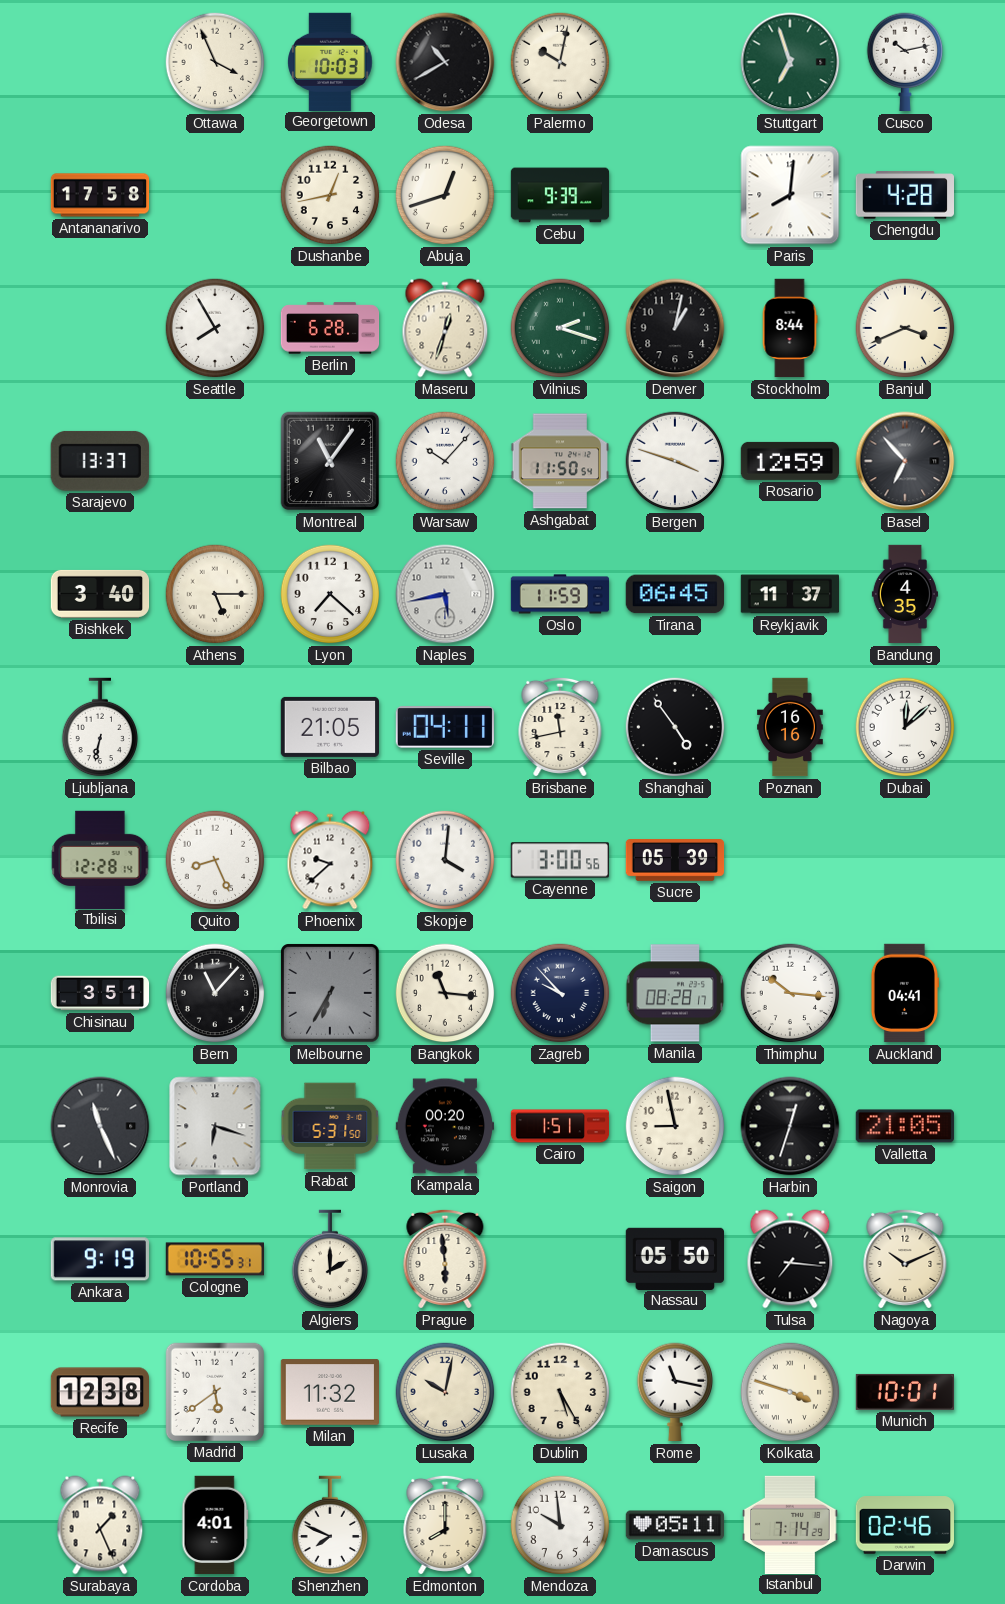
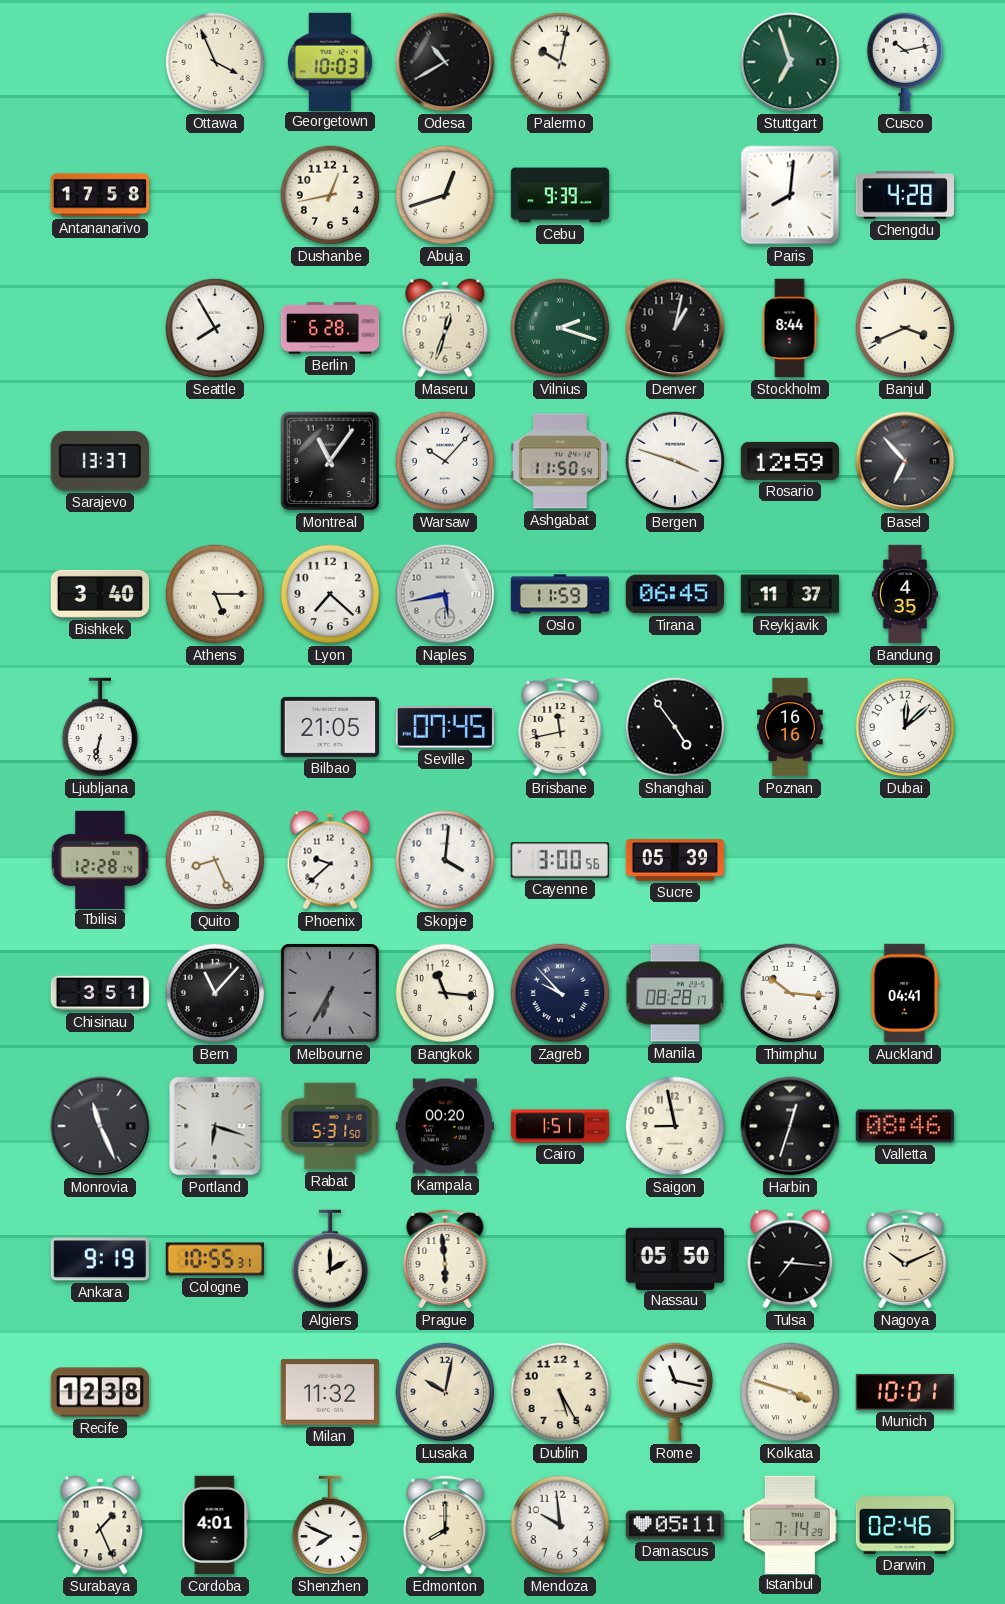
Seville: 04:11 -> 07:45 (444, 727)
Valletta: 21:05 -> 08:46 (905, 1126)
Madrid: 5:39 -> none (214, 1391)
